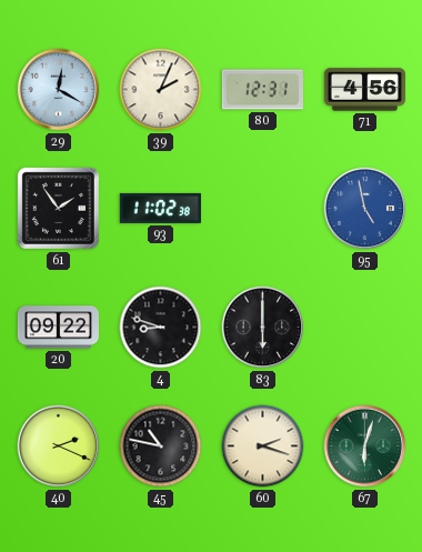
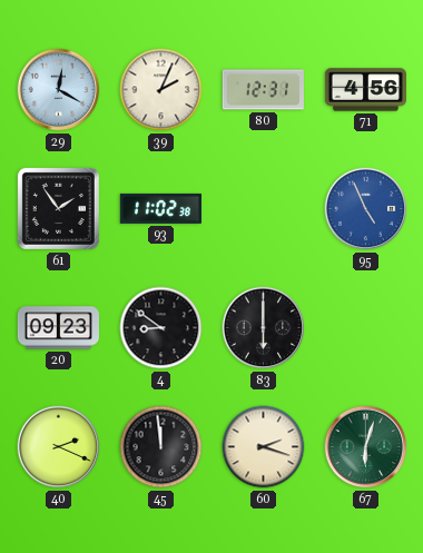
95: 4:58 -> 4:56 (366, 209)
20: 09:22 -> 09:23 (58, 328)
4: 8:48 -> 8:51 (161, 328)
45: 10:47 -> 11:59 (161, 447)
